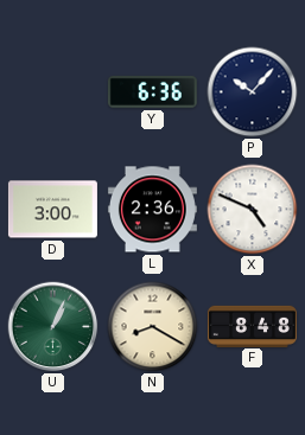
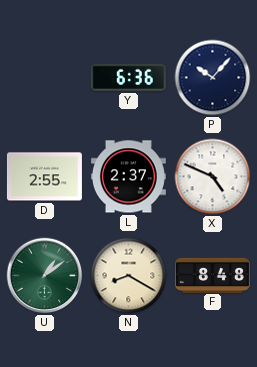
D: 3:00 -> 2:55 (44, 177)
L: 2:36 -> 2:37 (128, 177)
U: 1:04 -> 1:09 (45, 276)
